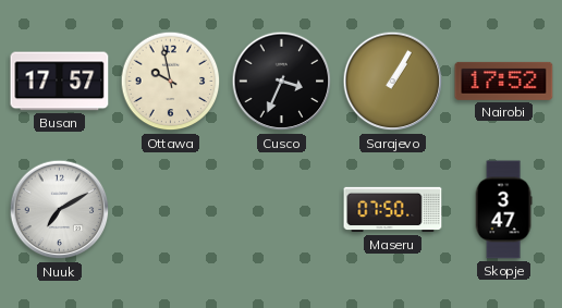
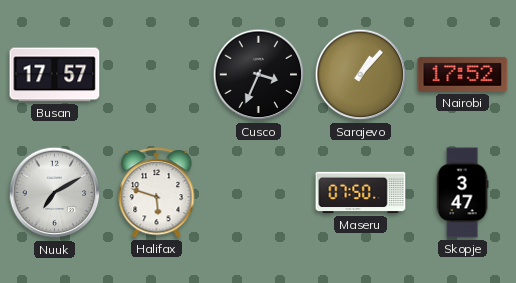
Ottawa: 9:58 -> none (171, 82)
Sarajevo: 1:05 -> 1:07 (361, 75)
Halifax: none -> 5:48 (157, 193)
